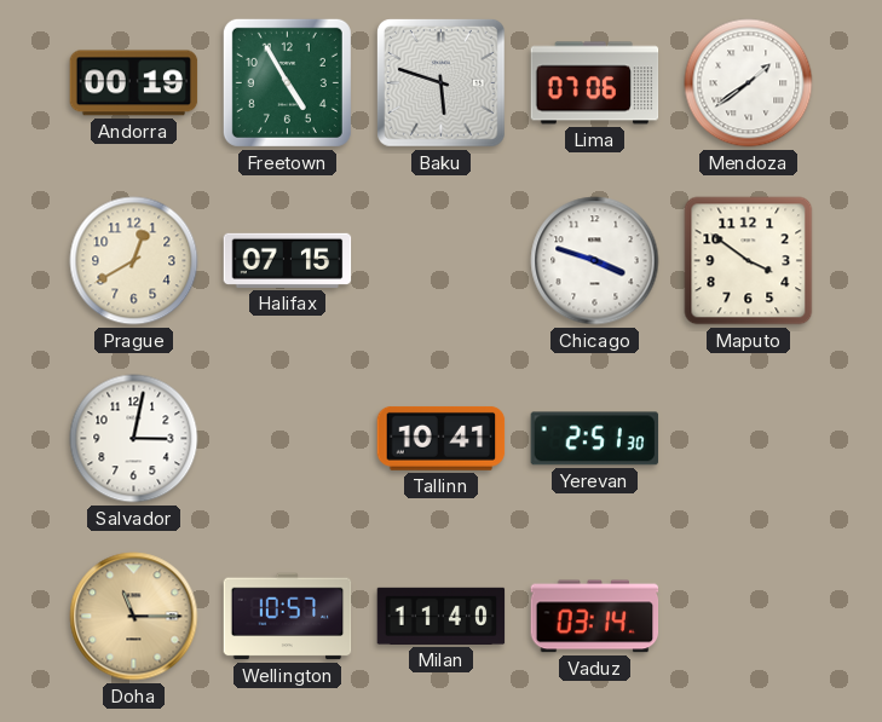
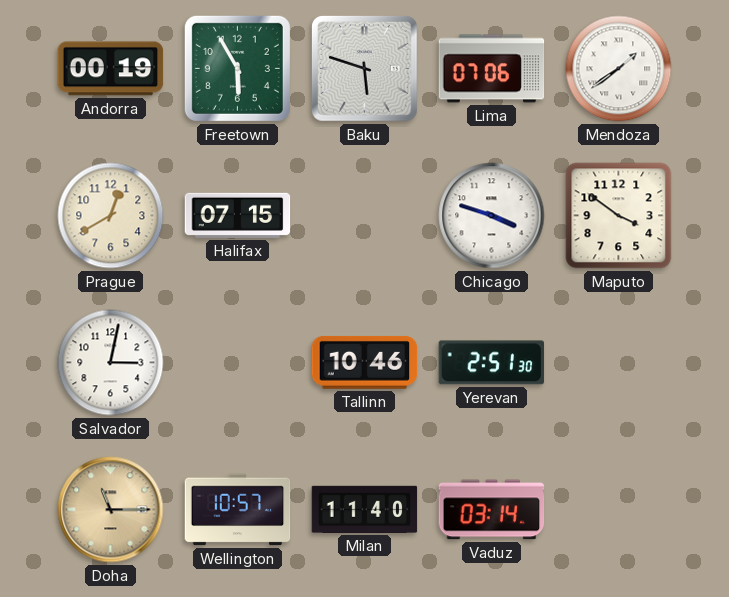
Freetown: 4:55 -> 5:55 (237, 68)
Tallinn: 10:41 -> 10:46 (365, 362)
